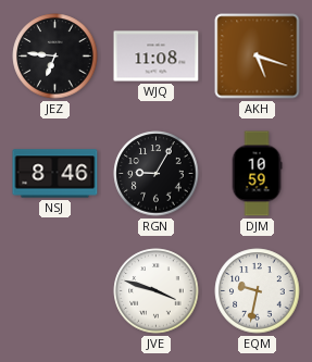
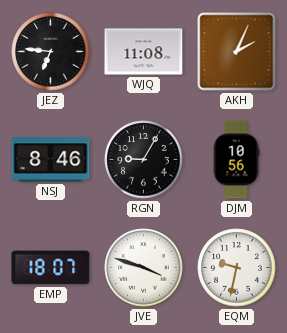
AKH: 5:18 -> 2:04 (237, 52)
DJM: 10:59 -> 10:56 (236, 160)
EMP: none -> 18:07 (51, 268)
